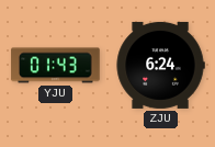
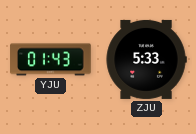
ZJU: 6:24 -> 5:33 (146, 59)
